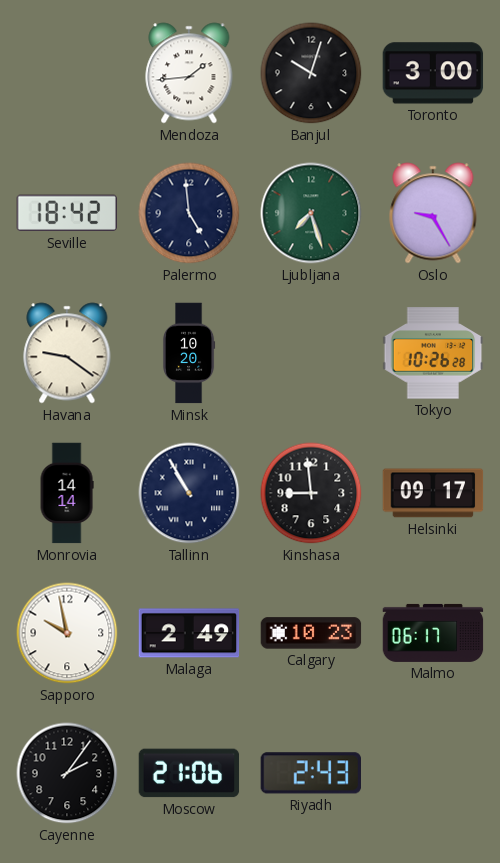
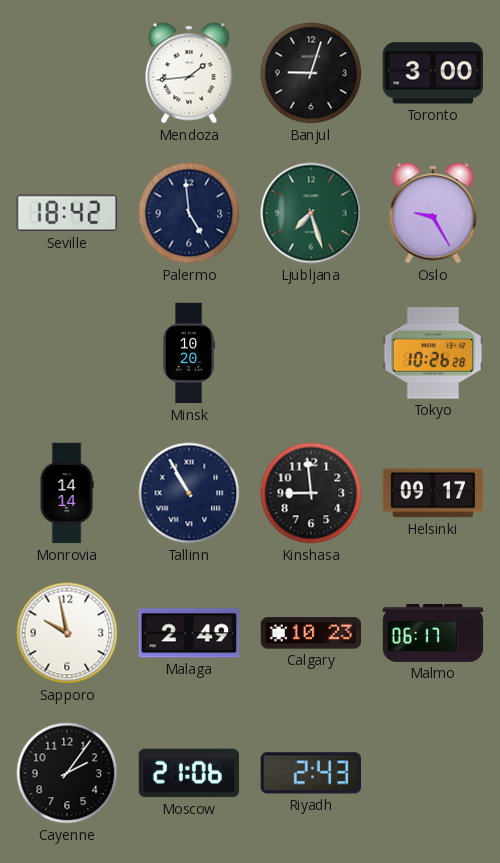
Banjul: 10:03 -> 9:03 (311, 73)
Havana: 9:21 -> none (67, 353)
